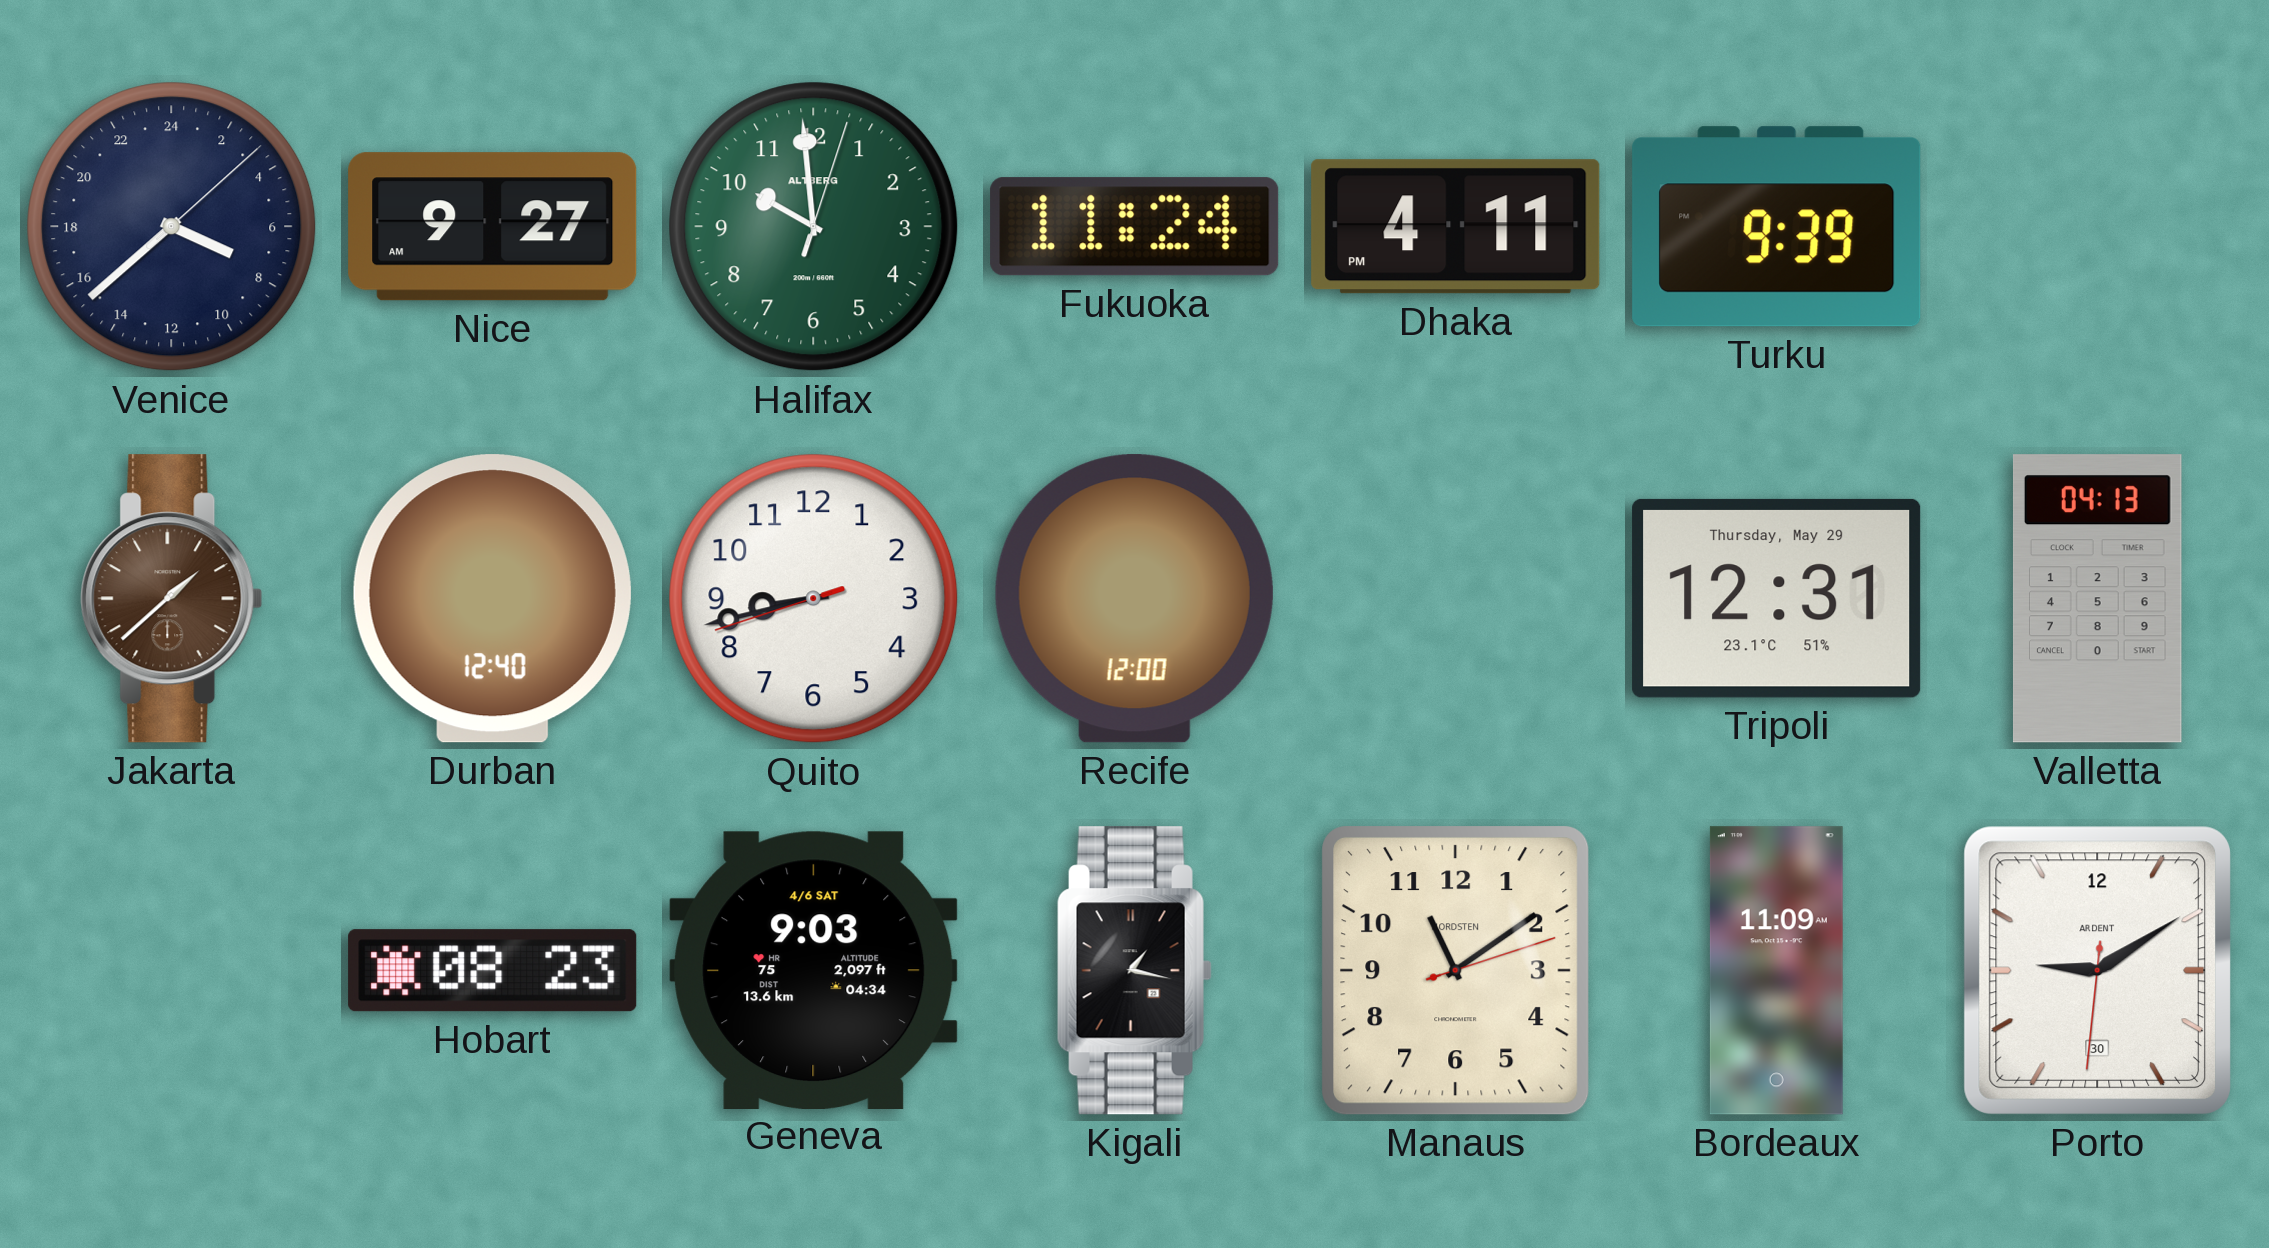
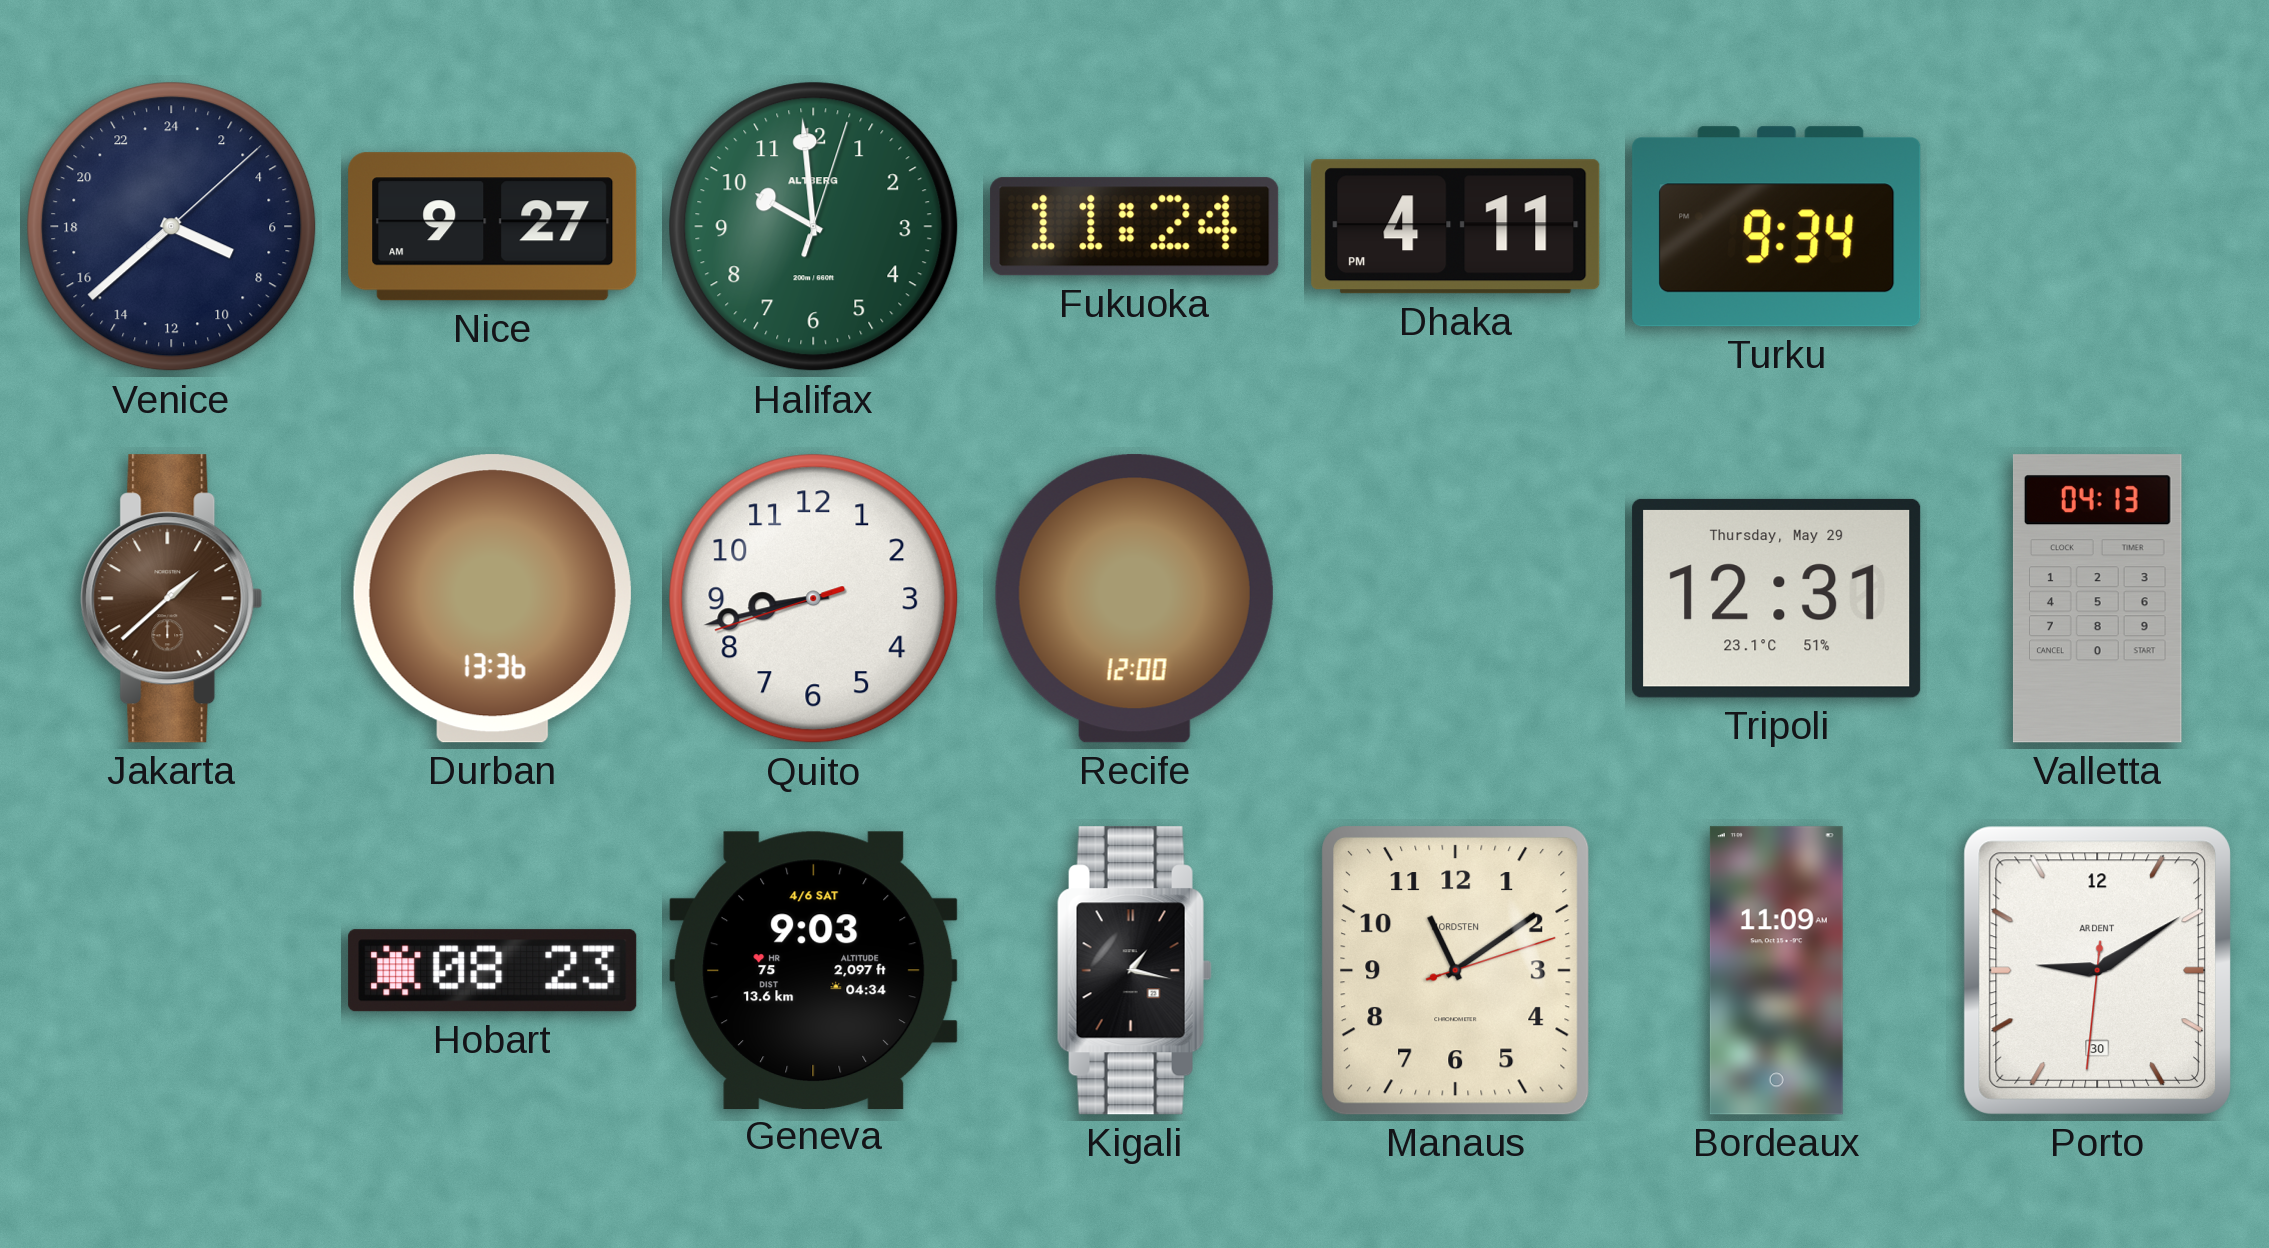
Turku: 9:39 -> 9:34 (1777, 227)
Durban: 12:40 -> 13:36 (492, 599)
